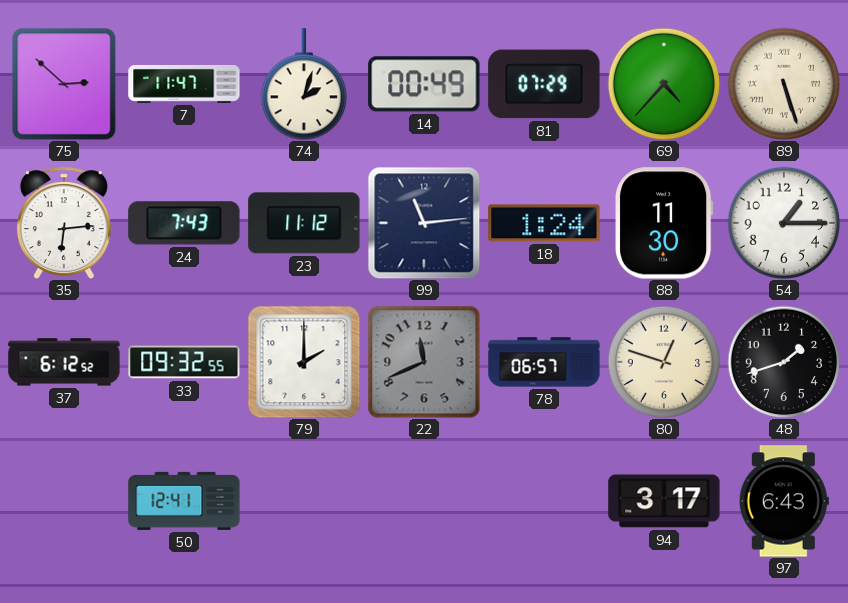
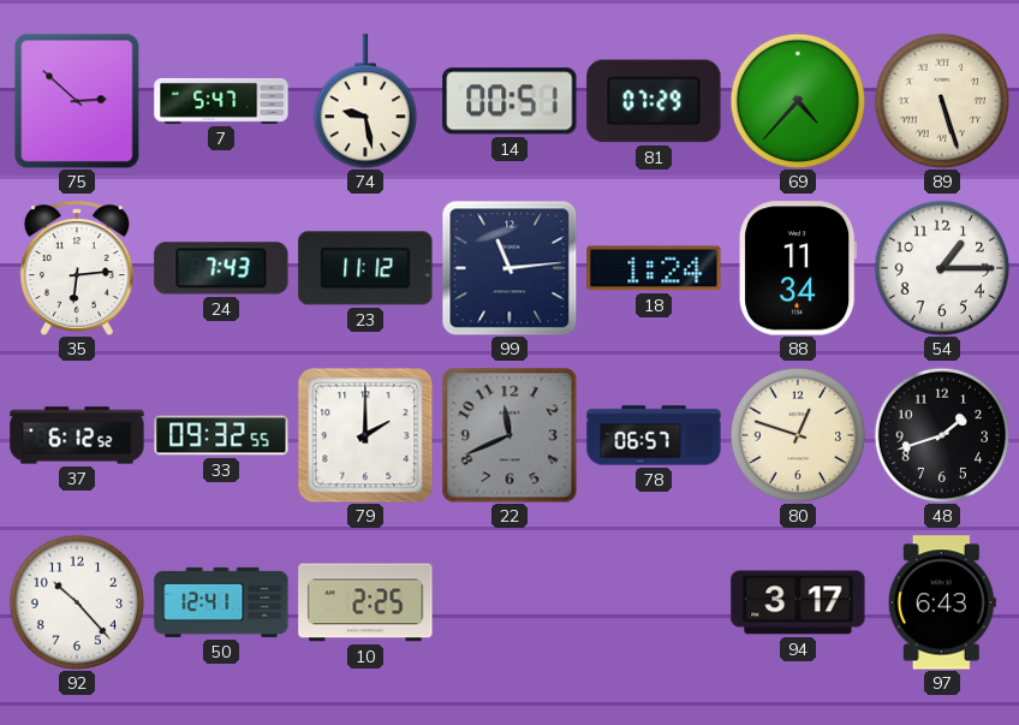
7: 11:47 -> 5:47 (221, 102)
74: 2:03 -> 9:28 (364, 101)
14: 00:49 -> 00:51 (509, 101)
88: 11:30 -> 11:34 (798, 268)
92: none -> 10:23 (77, 602)
10: none -> 2:25 (365, 602)
